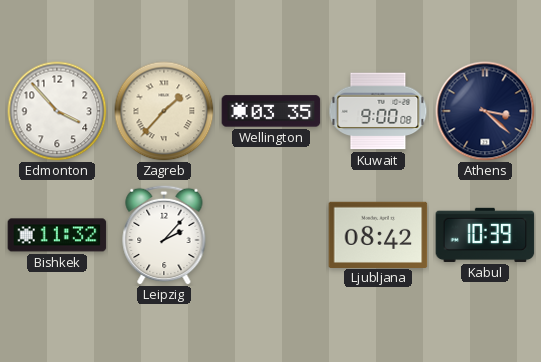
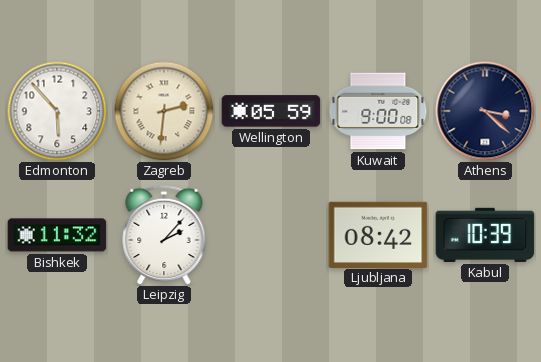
Edmonton: 3:53 -> 5:53 (57, 111)
Zagreb: 1:37 -> 2:31 (164, 111)
Wellington: 03:35 -> 05:59 (271, 111)
